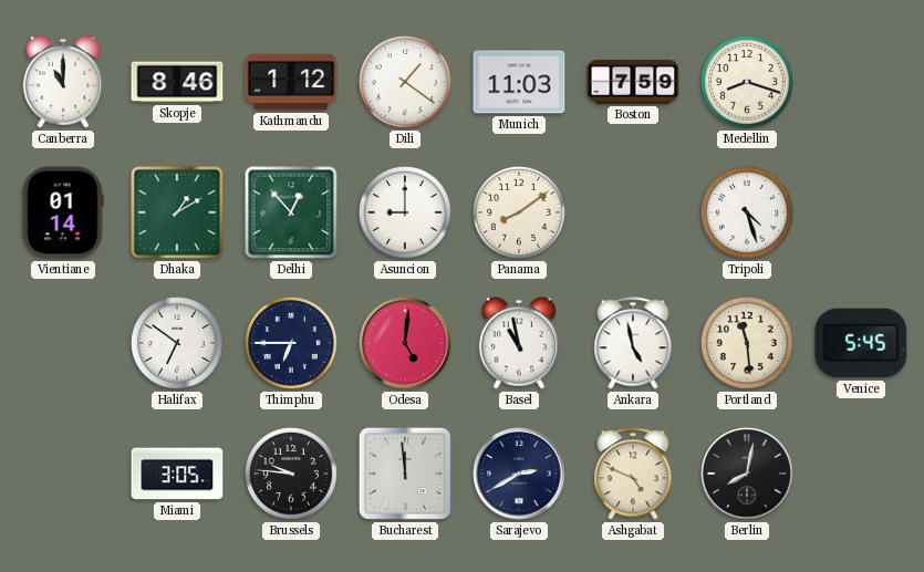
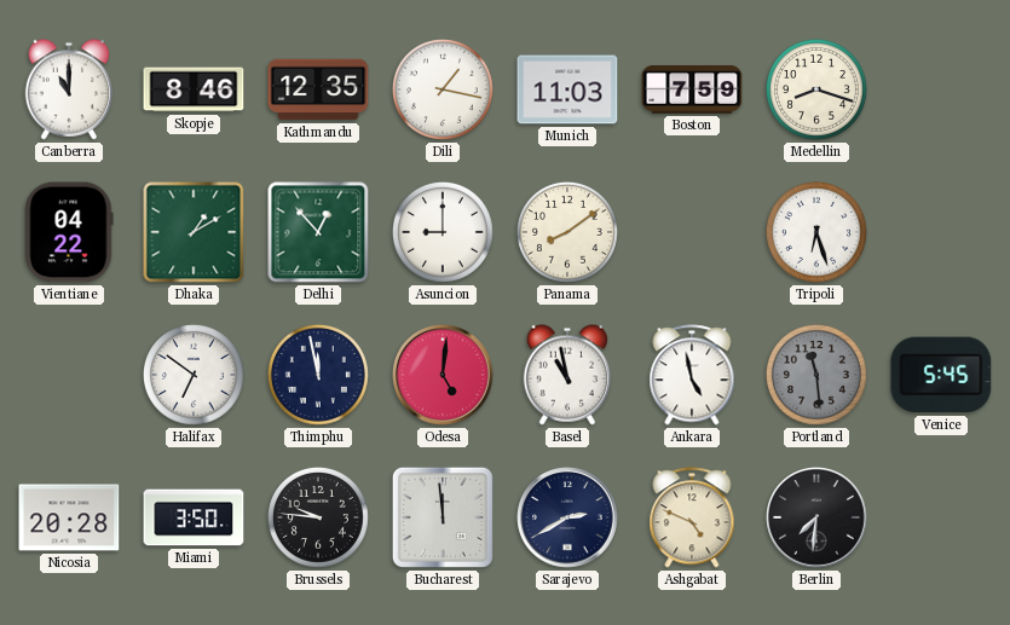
Kathmandu: 1:12 -> 12:35 (318, 89)
Dili: 1:21 -> 1:17 (443, 89)
Vientiane: 01:14 -> 04:22 (69, 232)
Tripoli: 4:27 -> 6:27 (816, 232)
Thimphu: 6:45 -> 11:58 (318, 375)
Portland dial: cream -> grey (816, 375)
Nicosia: none -> 20:28 (69, 517)
Miami: 3:05 -> 3:50 (194, 517)
Berlin: 8:02 -> 7:31 (816, 517)
